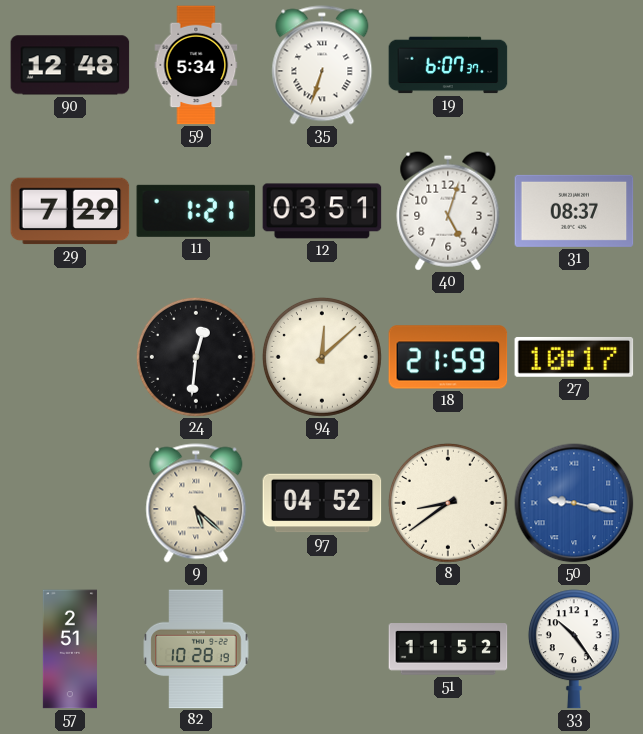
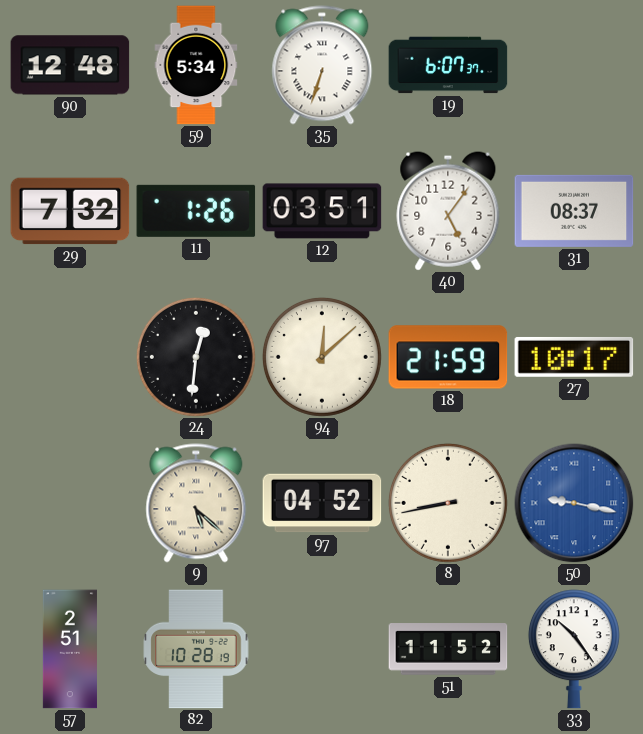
29: 7:29 -> 7:32 (70, 211)
11: 1:21 -> 1:26 (196, 211)
40: 5:03 -> 5:06 (448, 211)
8: 8:39 -> 8:43 (448, 503)
